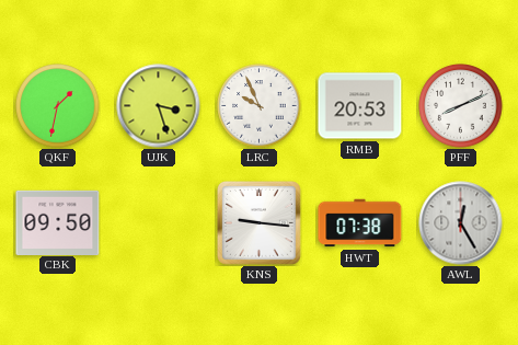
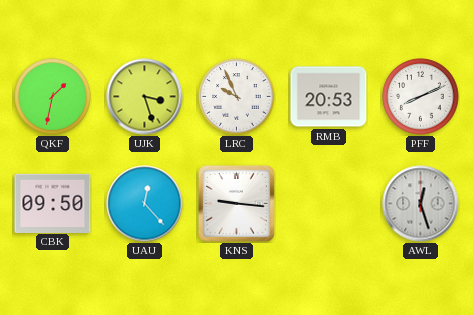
UAU: none -> 12:23 (145, 204)
HWT: 07:38 -> none (360, 223)
AWL: 12:25 -> 12:27 (421, 204)
